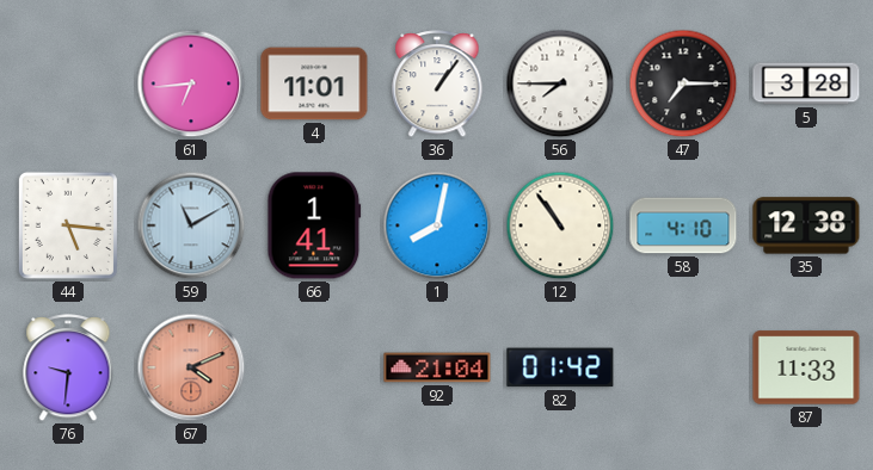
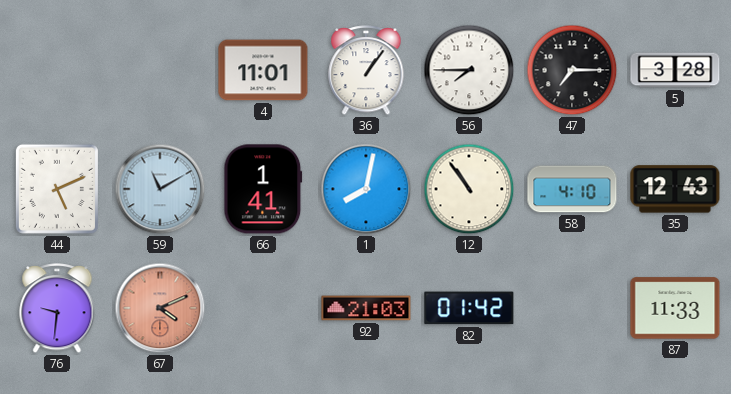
61: 6:44 -> none (191, 84)
44: 5:16 -> 5:11 (57, 189)
35: 12:38 -> 12:43 (675, 189)
92: 21:04 -> 21:03 (366, 308)
